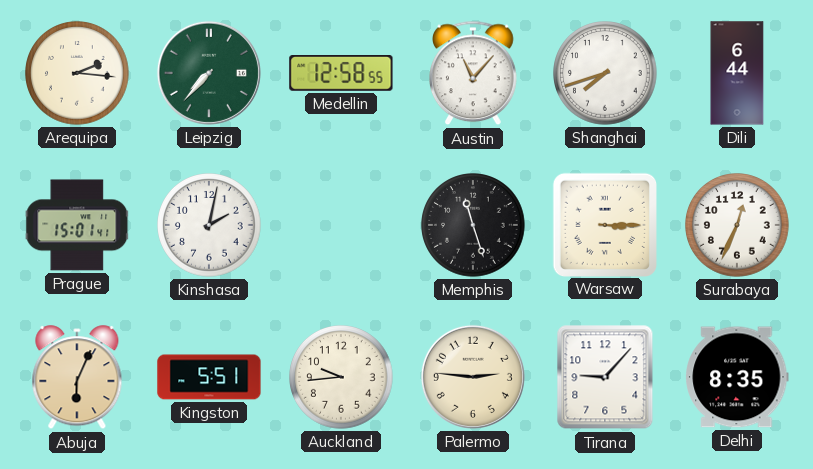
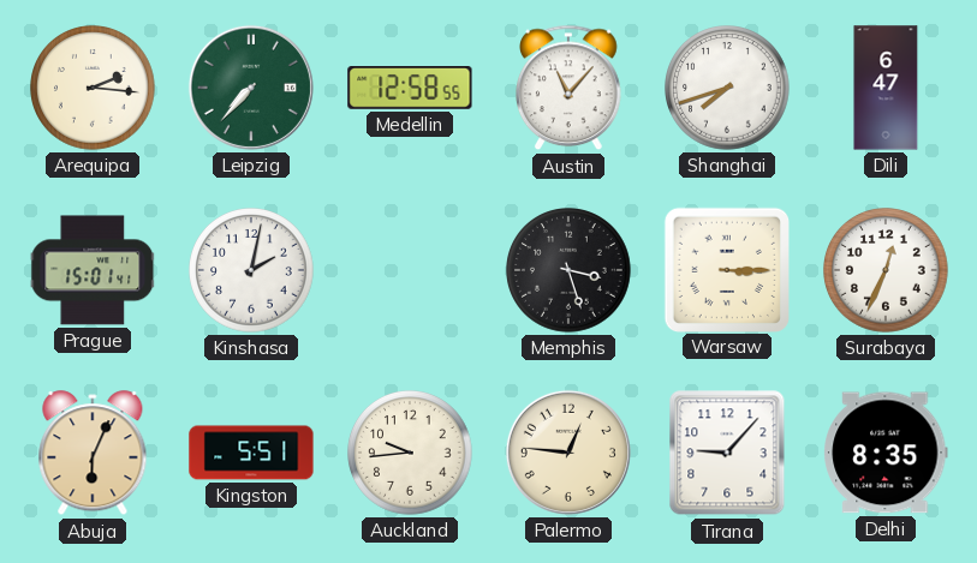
Dili: 6:44 -> 6:47 (886, 88)
Memphis: 11:27 -> 3:27 (568, 270)
Palermo: 2:46 -> 12:46 (568, 453)
